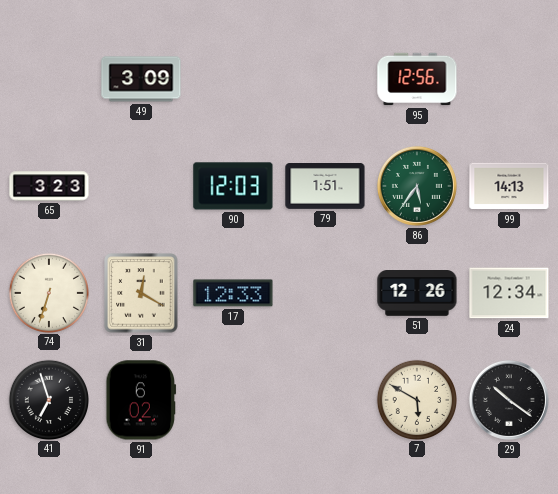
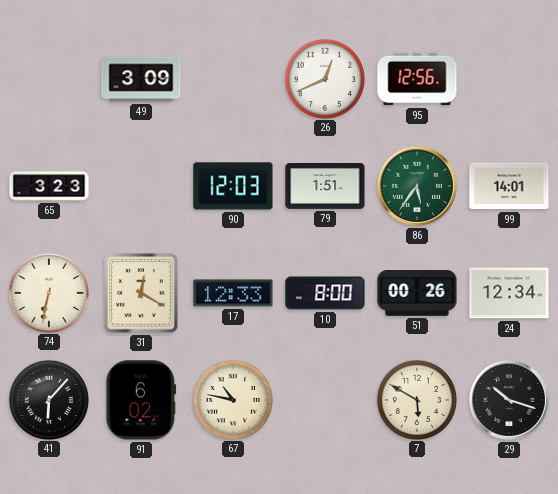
26: none -> 12:41 (324, 78)
99: 14:13 -> 14:01 (509, 186)
74: 6:33 -> 6:32 (48, 292)
10: none -> 8:00 (325, 293)
51: 12:26 -> 00:26 (417, 293)
41: 6:57 -> 6:07 (48, 399)
67: none -> 10:47 (232, 399)
29: 10:21 -> 10:18 (509, 400)
